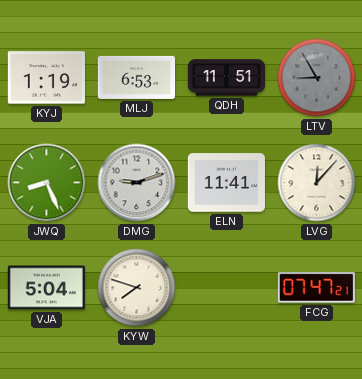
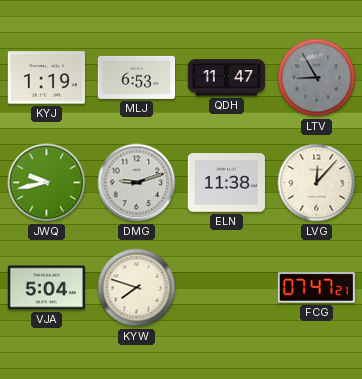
QDH: 11:51 -> 11:47 (226, 78)
JWQ: 8:26 -> 9:43 (47, 183)
ELN: 11:41 -> 11:38 (226, 183)
